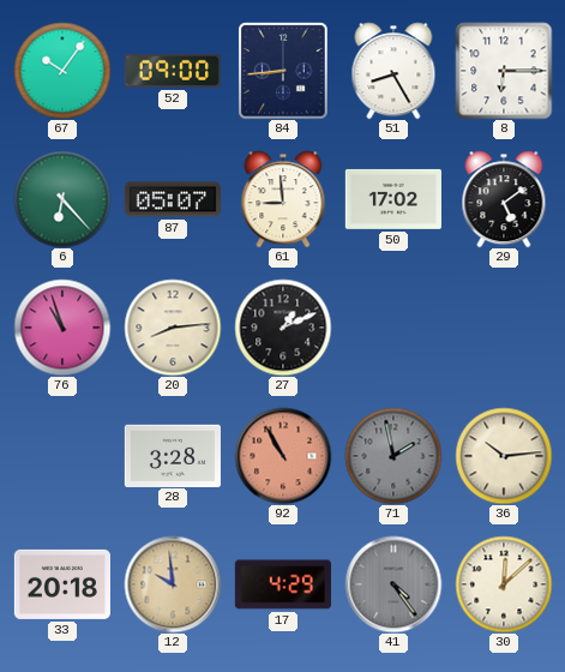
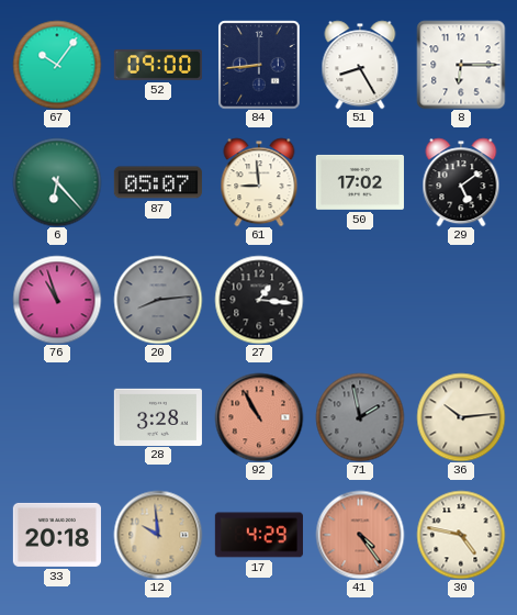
20 dial: cream -> grey (158, 300)
27: 1:11 -> 1:16 (259, 300)
41 dial: grey -> salmon (360, 535)
30: 12:08 -> 4:47 (461, 535)
